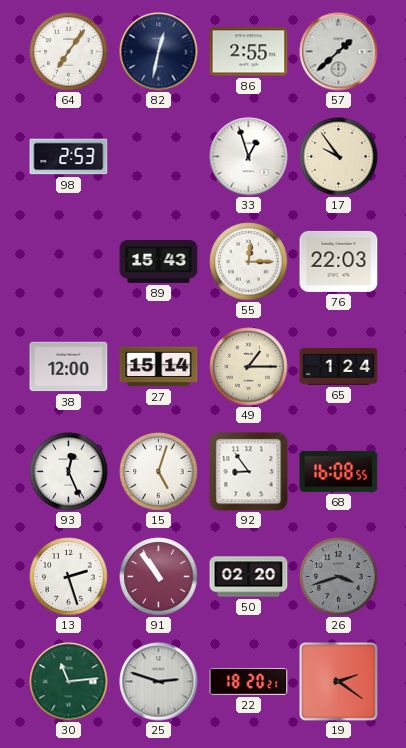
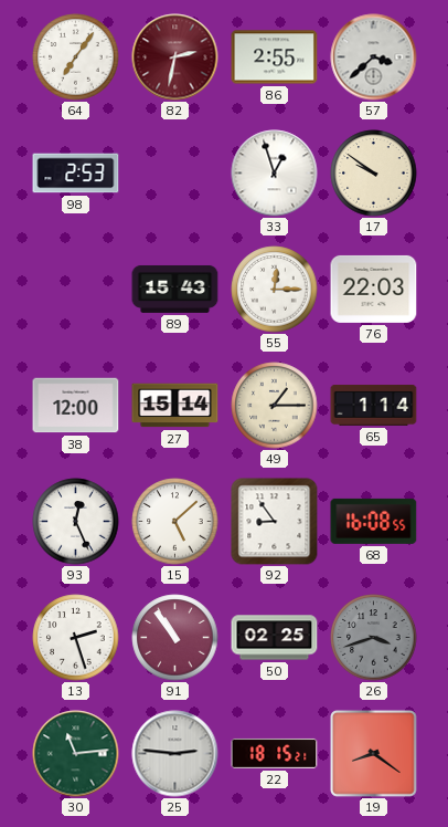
82: 12:32 -> 2:32 (175, 57)
82 dial: navy -> burgundy (175, 57)
57: 1:38 -> 3:38 (374, 57)
17: 9:54 -> 9:51 (374, 174)
65: 1:24 -> 1:14 (374, 405)
15: 5:03 -> 5:08 (175, 522)
50: 02:20 -> 02:25 (275, 638)
25: 2:48 -> 2:46 (175, 754)
22: 18:20 -> 18:15 (275, 753)
19: 2:21 -> 8:21 (374, 754)
